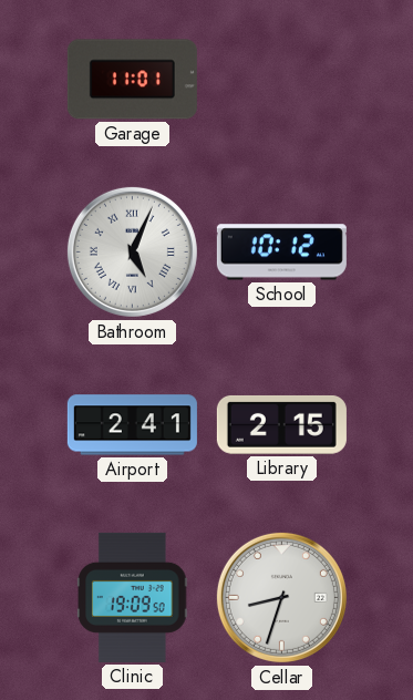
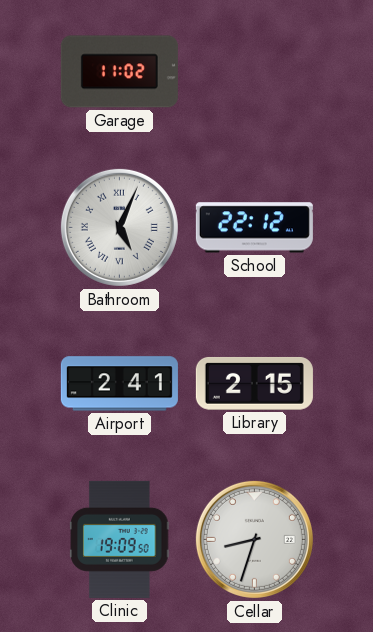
Garage: 11:01 -> 11:02 (119, 72)
School: 10:12 -> 22:12 (254, 228)
